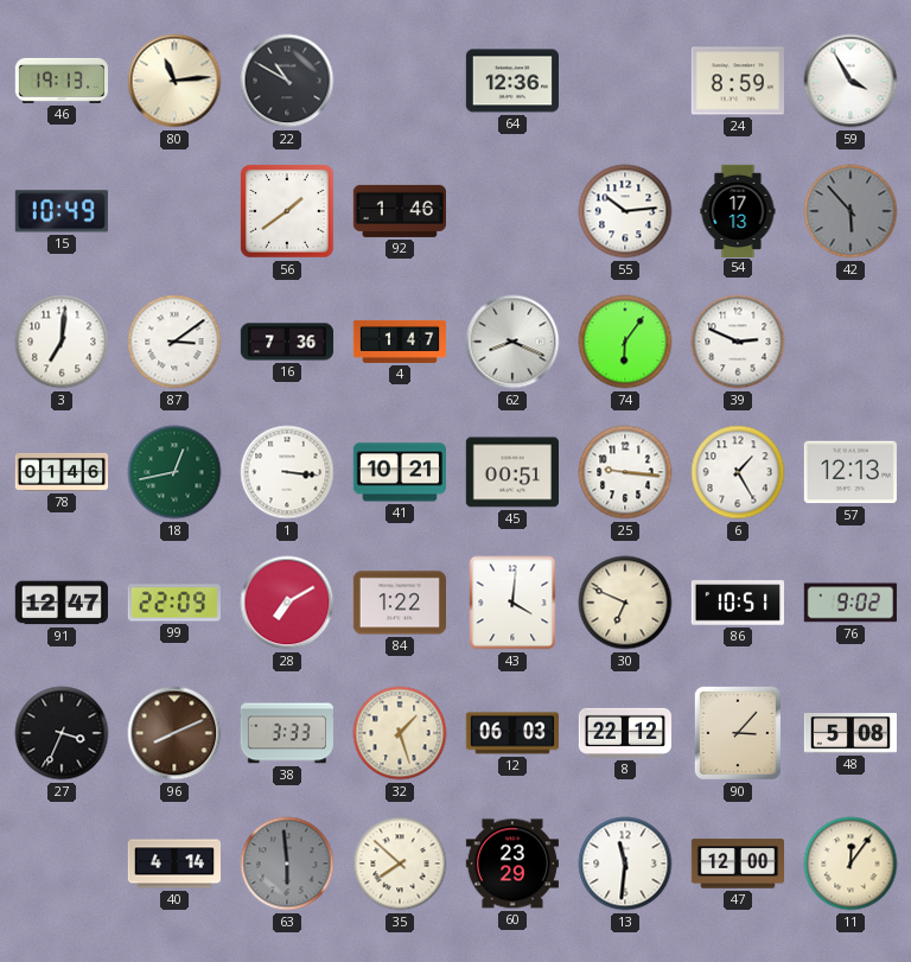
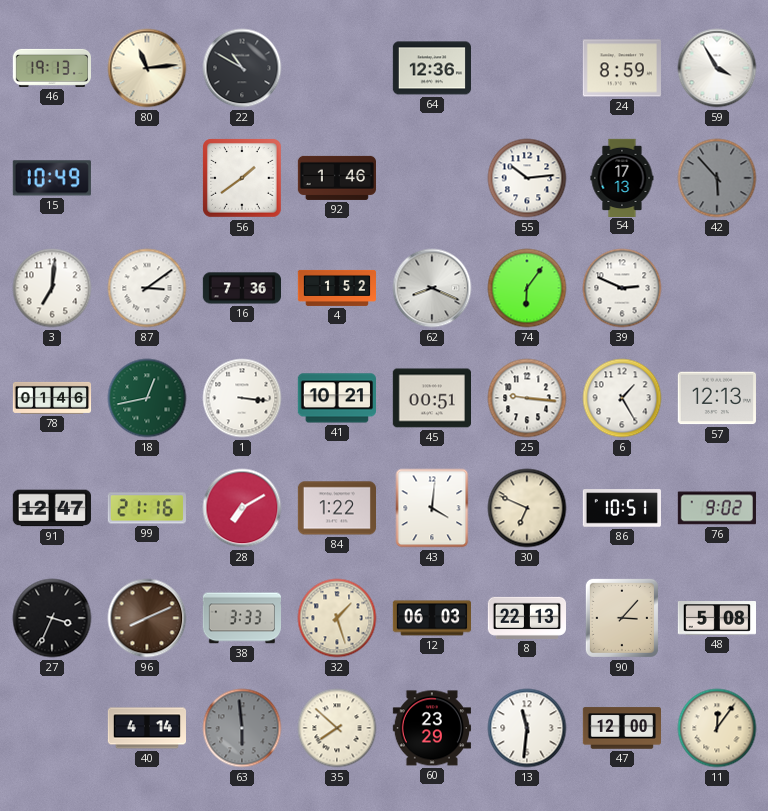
4: 1:47 -> 1:52 (336, 288)
99: 22:09 -> 21:16 (147, 508)
8: 22:12 -> 22:13 (526, 618)
